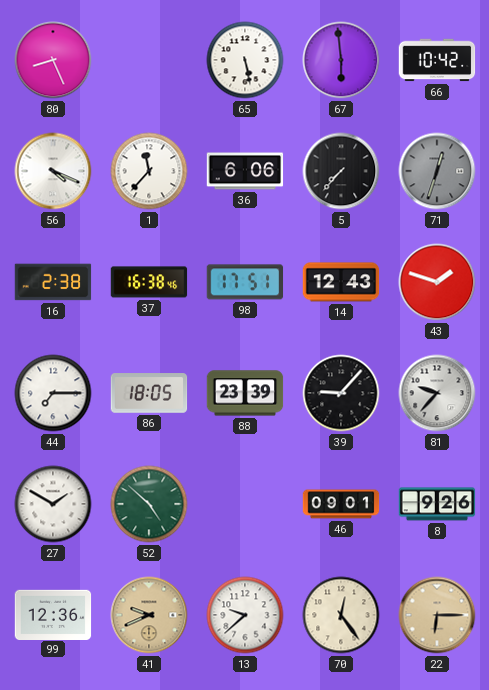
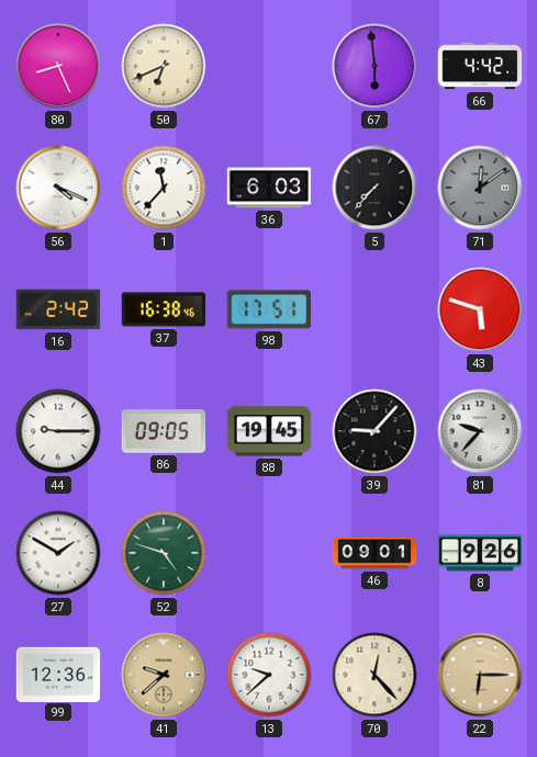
50: none -> 6:41 (164, 66)
65: 5:28 -> none (245, 60)
66: 10:42 -> 4:42 (480, 66)
36: 6:06 -> 6:03 (269, 188)
71: 12:33 -> 12:09 (480, 188)
16: 2:38 -> 2:42 (58, 309)
14: 12:43 -> none (341, 282)
43: 1:48 -> 5:48 (480, 309)
44: 7:15 -> 9:15 (58, 431)
86: 18:05 -> 09:05 (164, 431)
88: 23:39 -> 19:45 (269, 431)
52: 4:52 -> 4:48 (164, 553)
41: 9:41 -> 9:38 (164, 675)
70: 12:24 -> 12:23 (374, 675)
